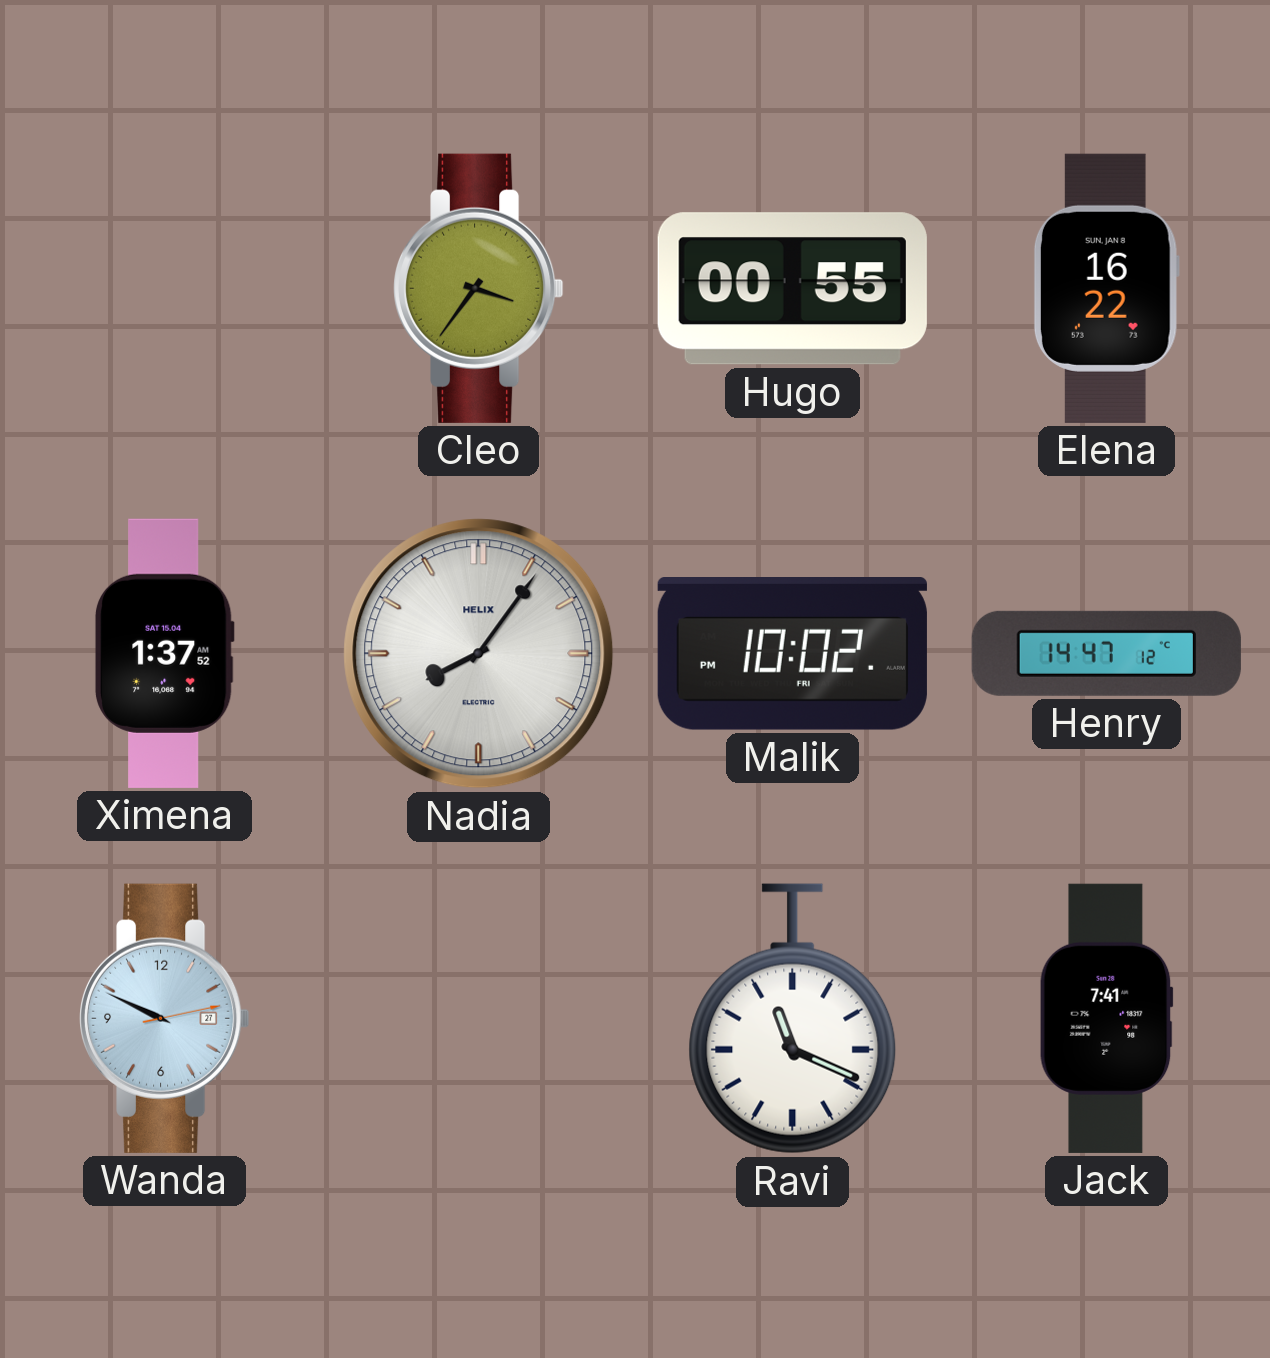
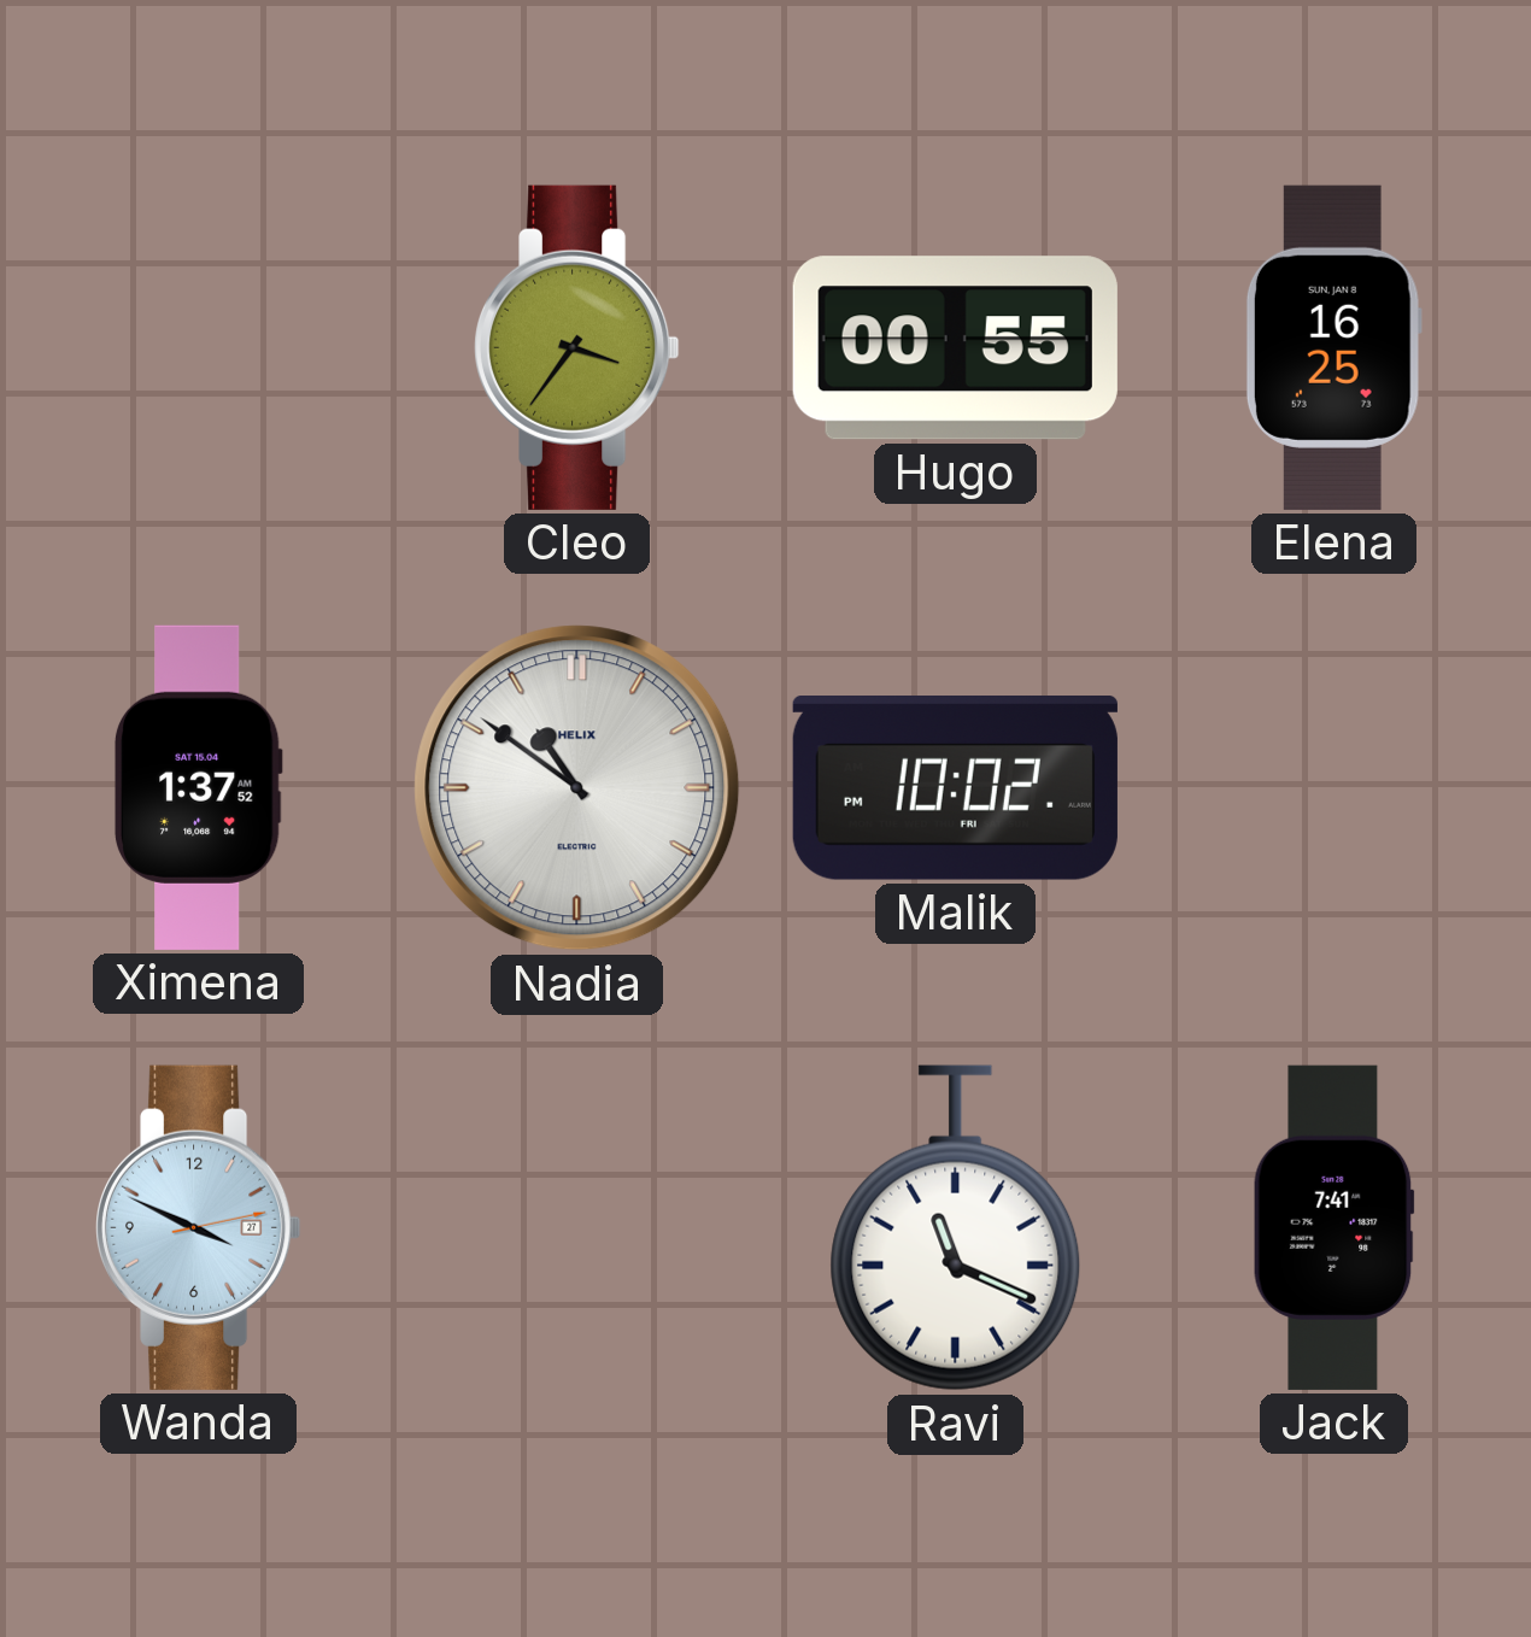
Elena: 16:22 -> 16:25 (1333, 347)
Nadia: 8:06 -> 10:51 (577, 788)
Henry: 14:47 -> none (1106, 653)
Wanda: 9:49 -> 3:49 (199, 1227)
